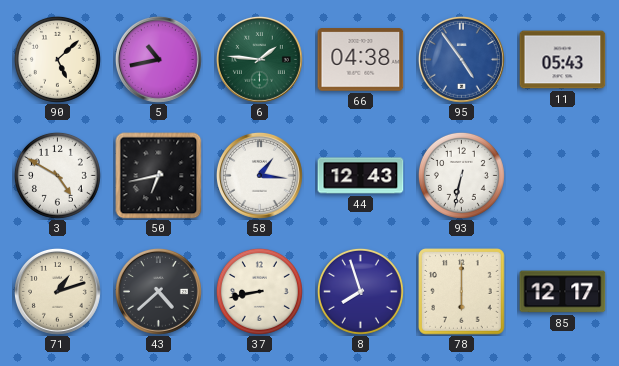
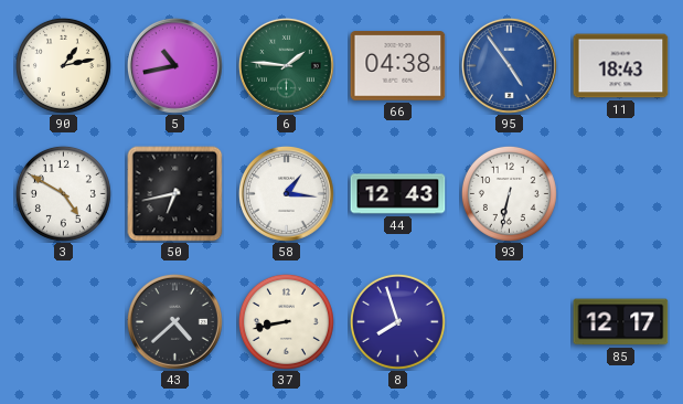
90: 5:08 -> 1:13 (63, 65)
11: 05:43 -> 18:43 (621, 66)
71: 1:12 -> none (57, 291)
78: 6:00 -> none (462, 292)
